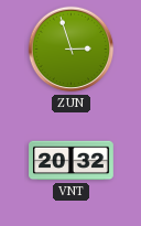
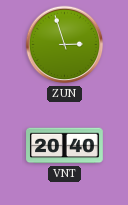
VNT: 20:32 -> 20:40 (65, 146)
